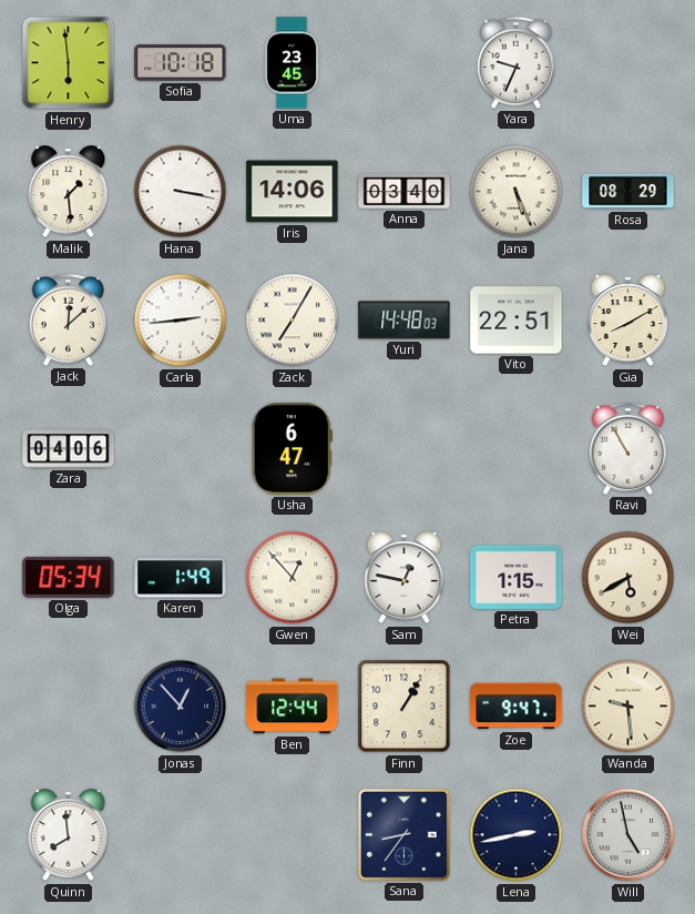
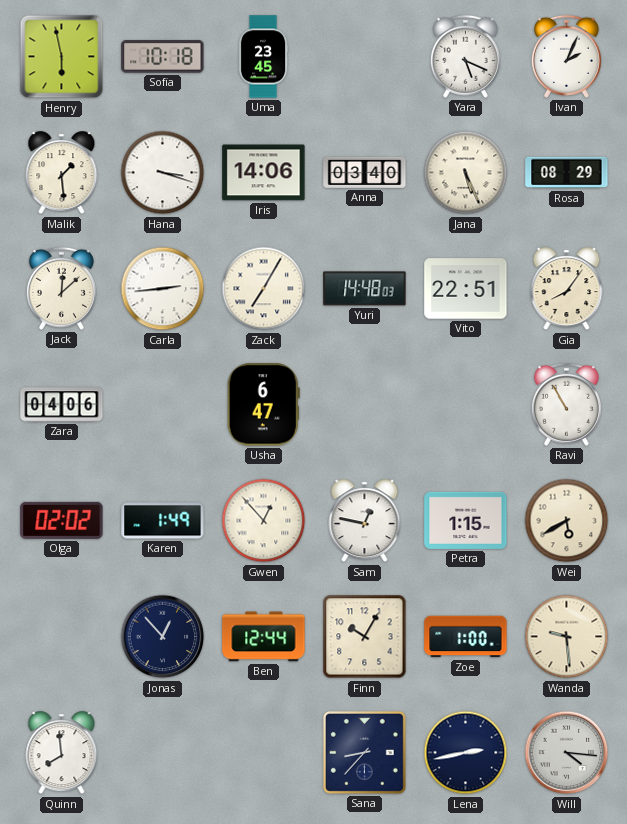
Henry: 5:59 -> 5:58 (62, 57)
Yara: 9:34 -> 5:19 (465, 56)
Ivan: none -> 2:04 (566, 56)
Hana: 3:17 -> 3:18 (163, 173)
Gia: 8:10 -> 8:06 (567, 289)
Olga: 05:34 -> 02:02 (62, 520)
Finn: 1:05 -> 10:05 (365, 637)
Zoe: 9:47 -> 1:00 (466, 637)
Sana: 8:36 -> 8:37 (364, 752)
Will: 4:58 -> 4:16 (567, 753)
